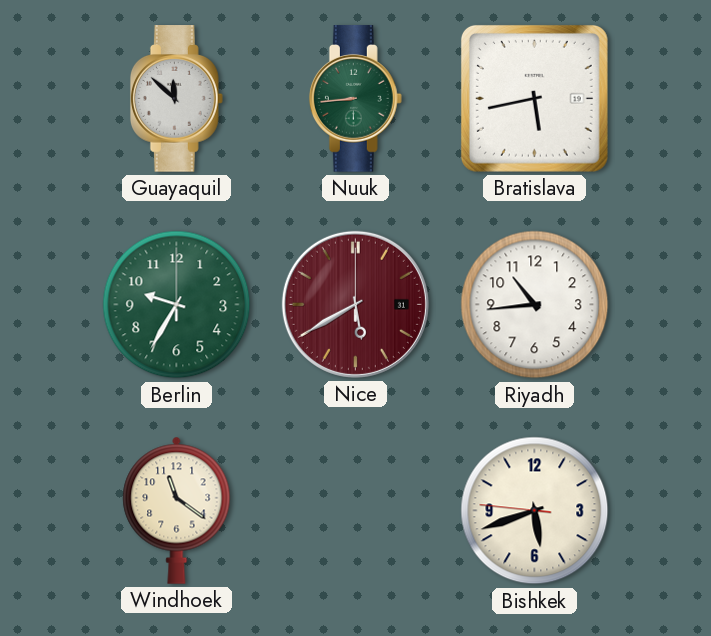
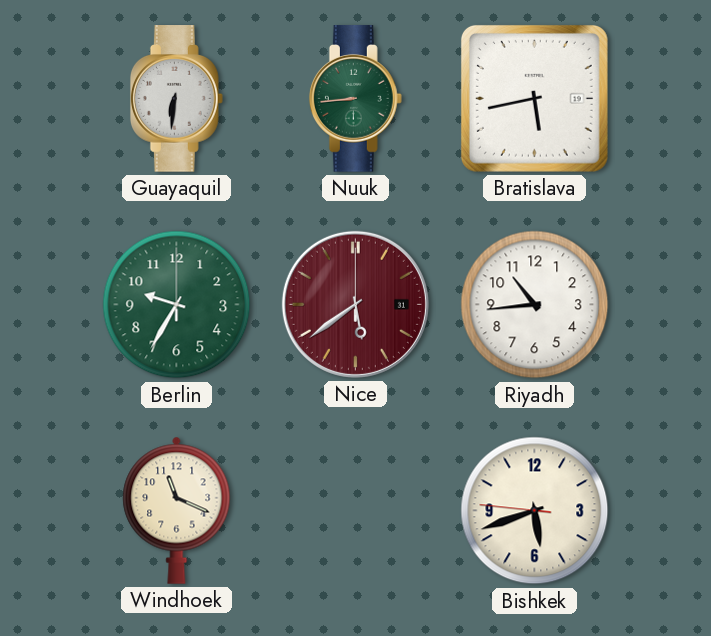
Guayaquil: 11:52 -> 6:31 (176, 99)
Nice: 5:40 -> 5:39 (355, 304)
Windhoek: 11:21 -> 11:19 (177, 510)
